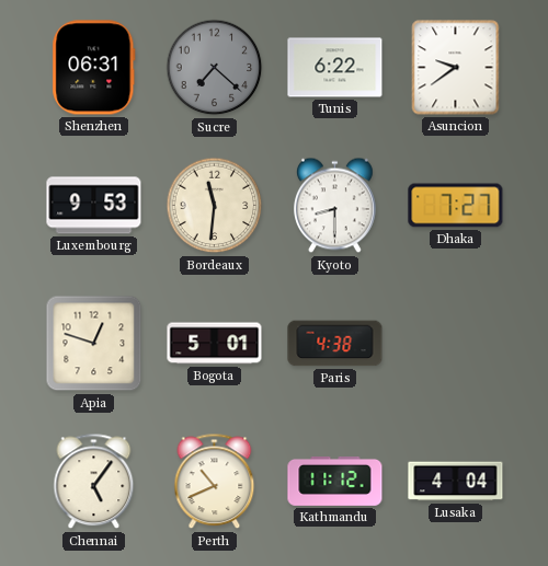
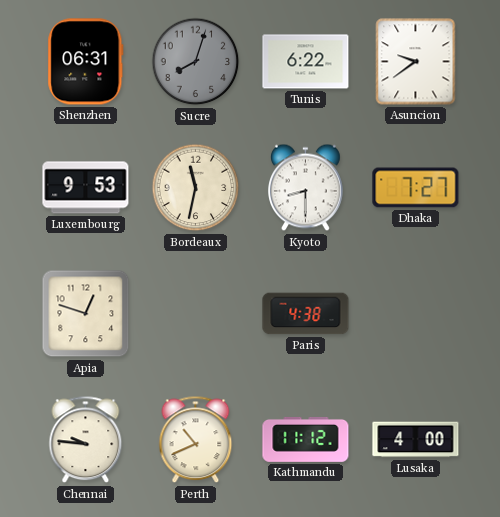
Sucre: 7:22 -> 8:03 (196, 62)
Bordeaux: 11:31 -> 11:32 (196, 188)
Bogota: 5:01 -> none (215, 344)
Chennai: 5:06 -> 9:46 (86, 440)
Lusaka: 4:04 -> 4:00 (416, 440)
